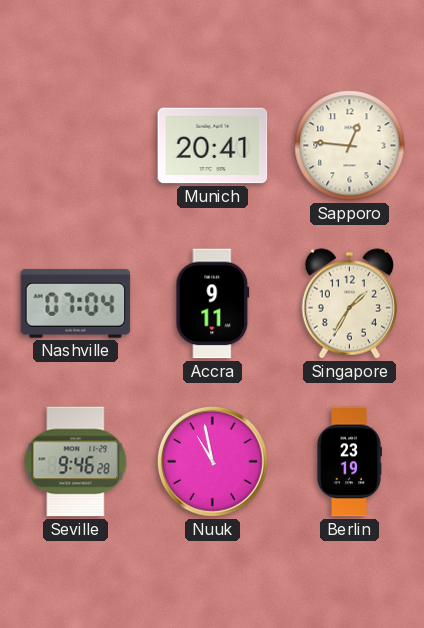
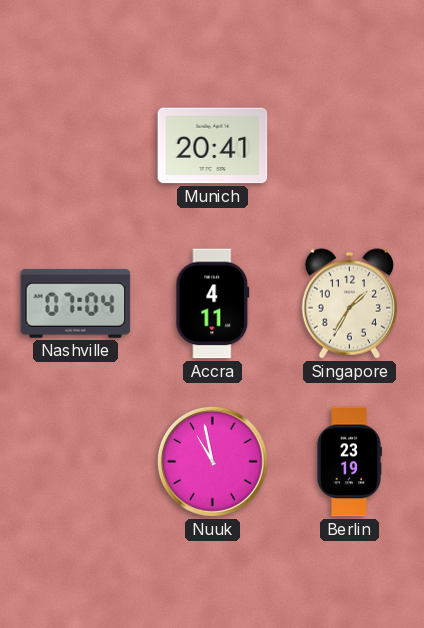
Sapporo: 12:46 -> none (350, 146)
Accra: 9:11 -> 4:11 (213, 304)
Seville: 9:46 -> none (76, 462)
